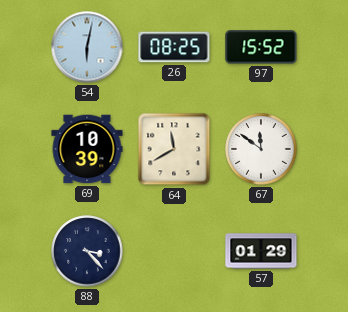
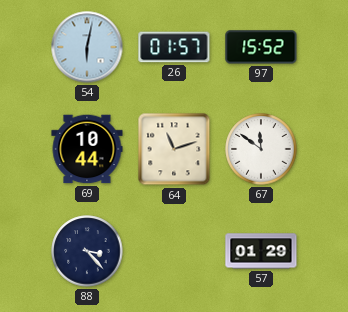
26: 08:25 -> 01:57 (174, 47)
69: 10:39 -> 10:44 (87, 149)
64: 11:40 -> 11:12 (174, 149)
